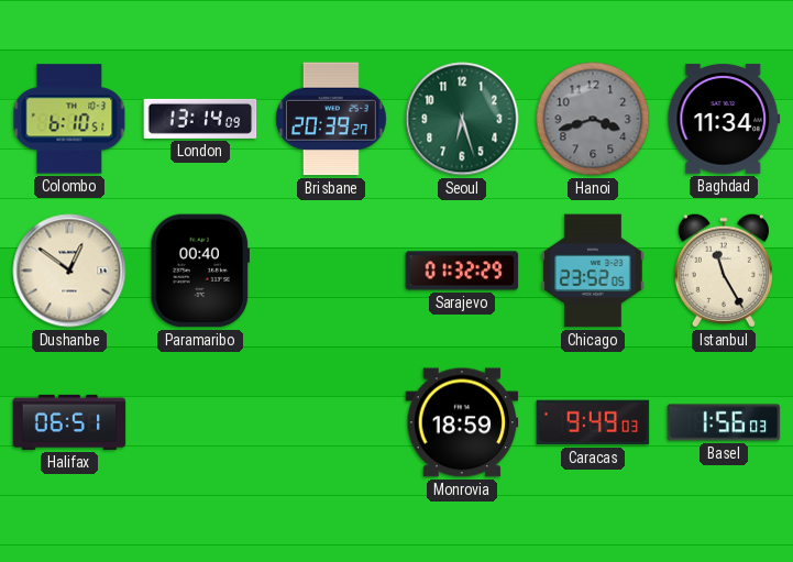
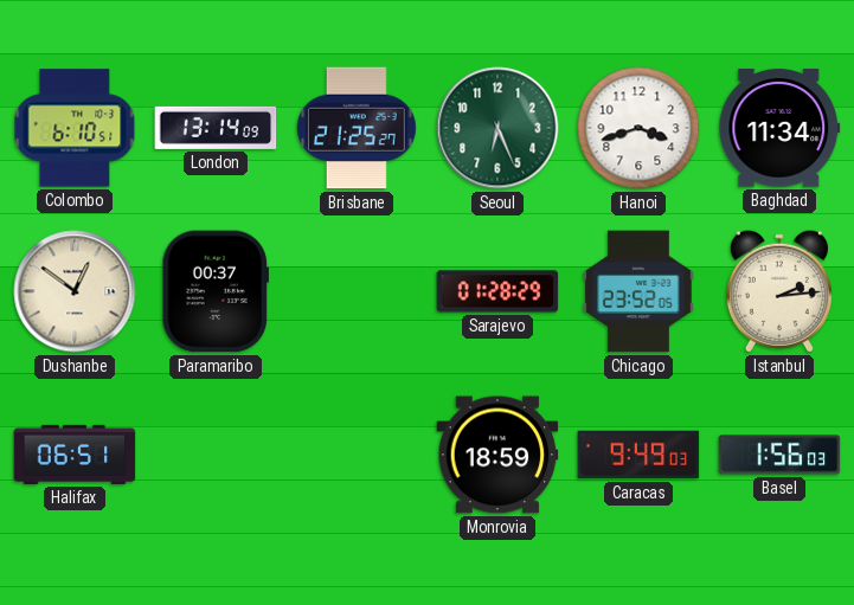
Brisbane: 20:39 -> 21:25 (357, 128)
Seoul: 6:27 -> 6:26 (497, 128)
Hanoi dial: grey -> white (638, 128)
Paramaribo: 00:40 -> 00:37 (216, 291)
Sarajevo: 01:32 -> 01:28 (497, 291)
Istanbul: 11:25 -> 2:14 (779, 291)
